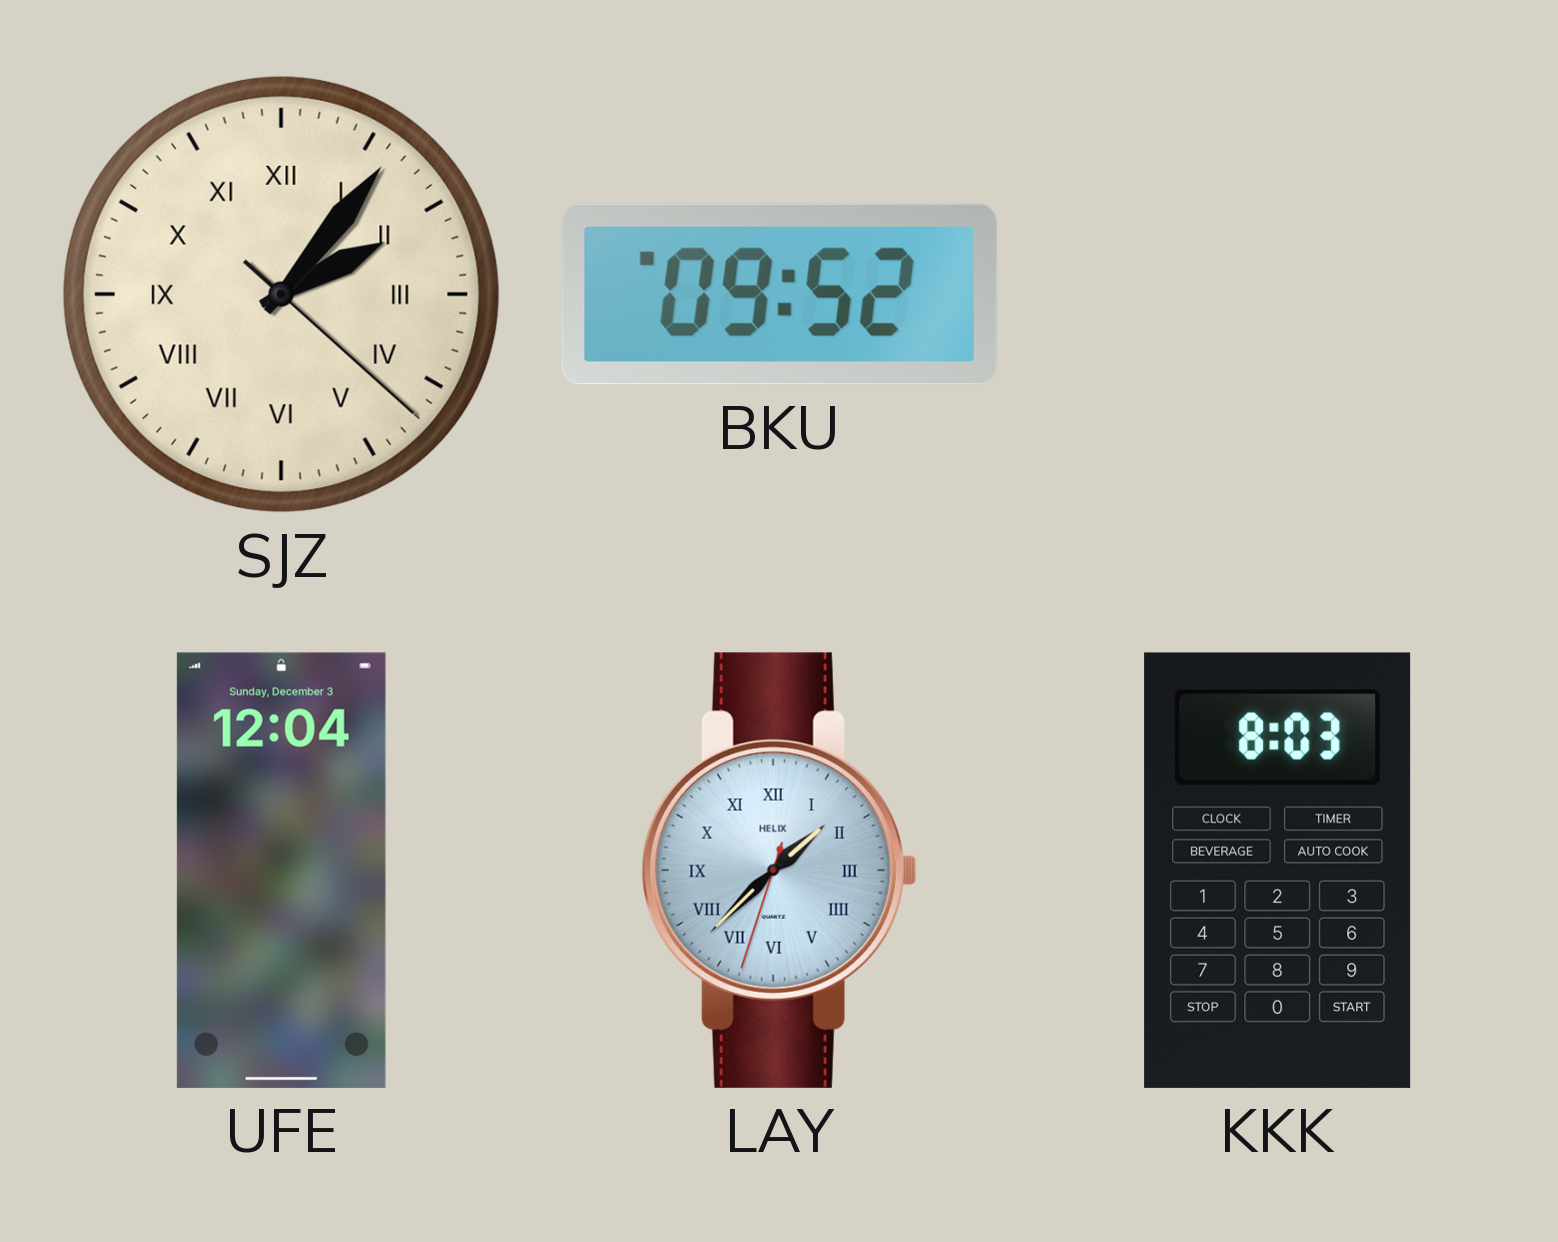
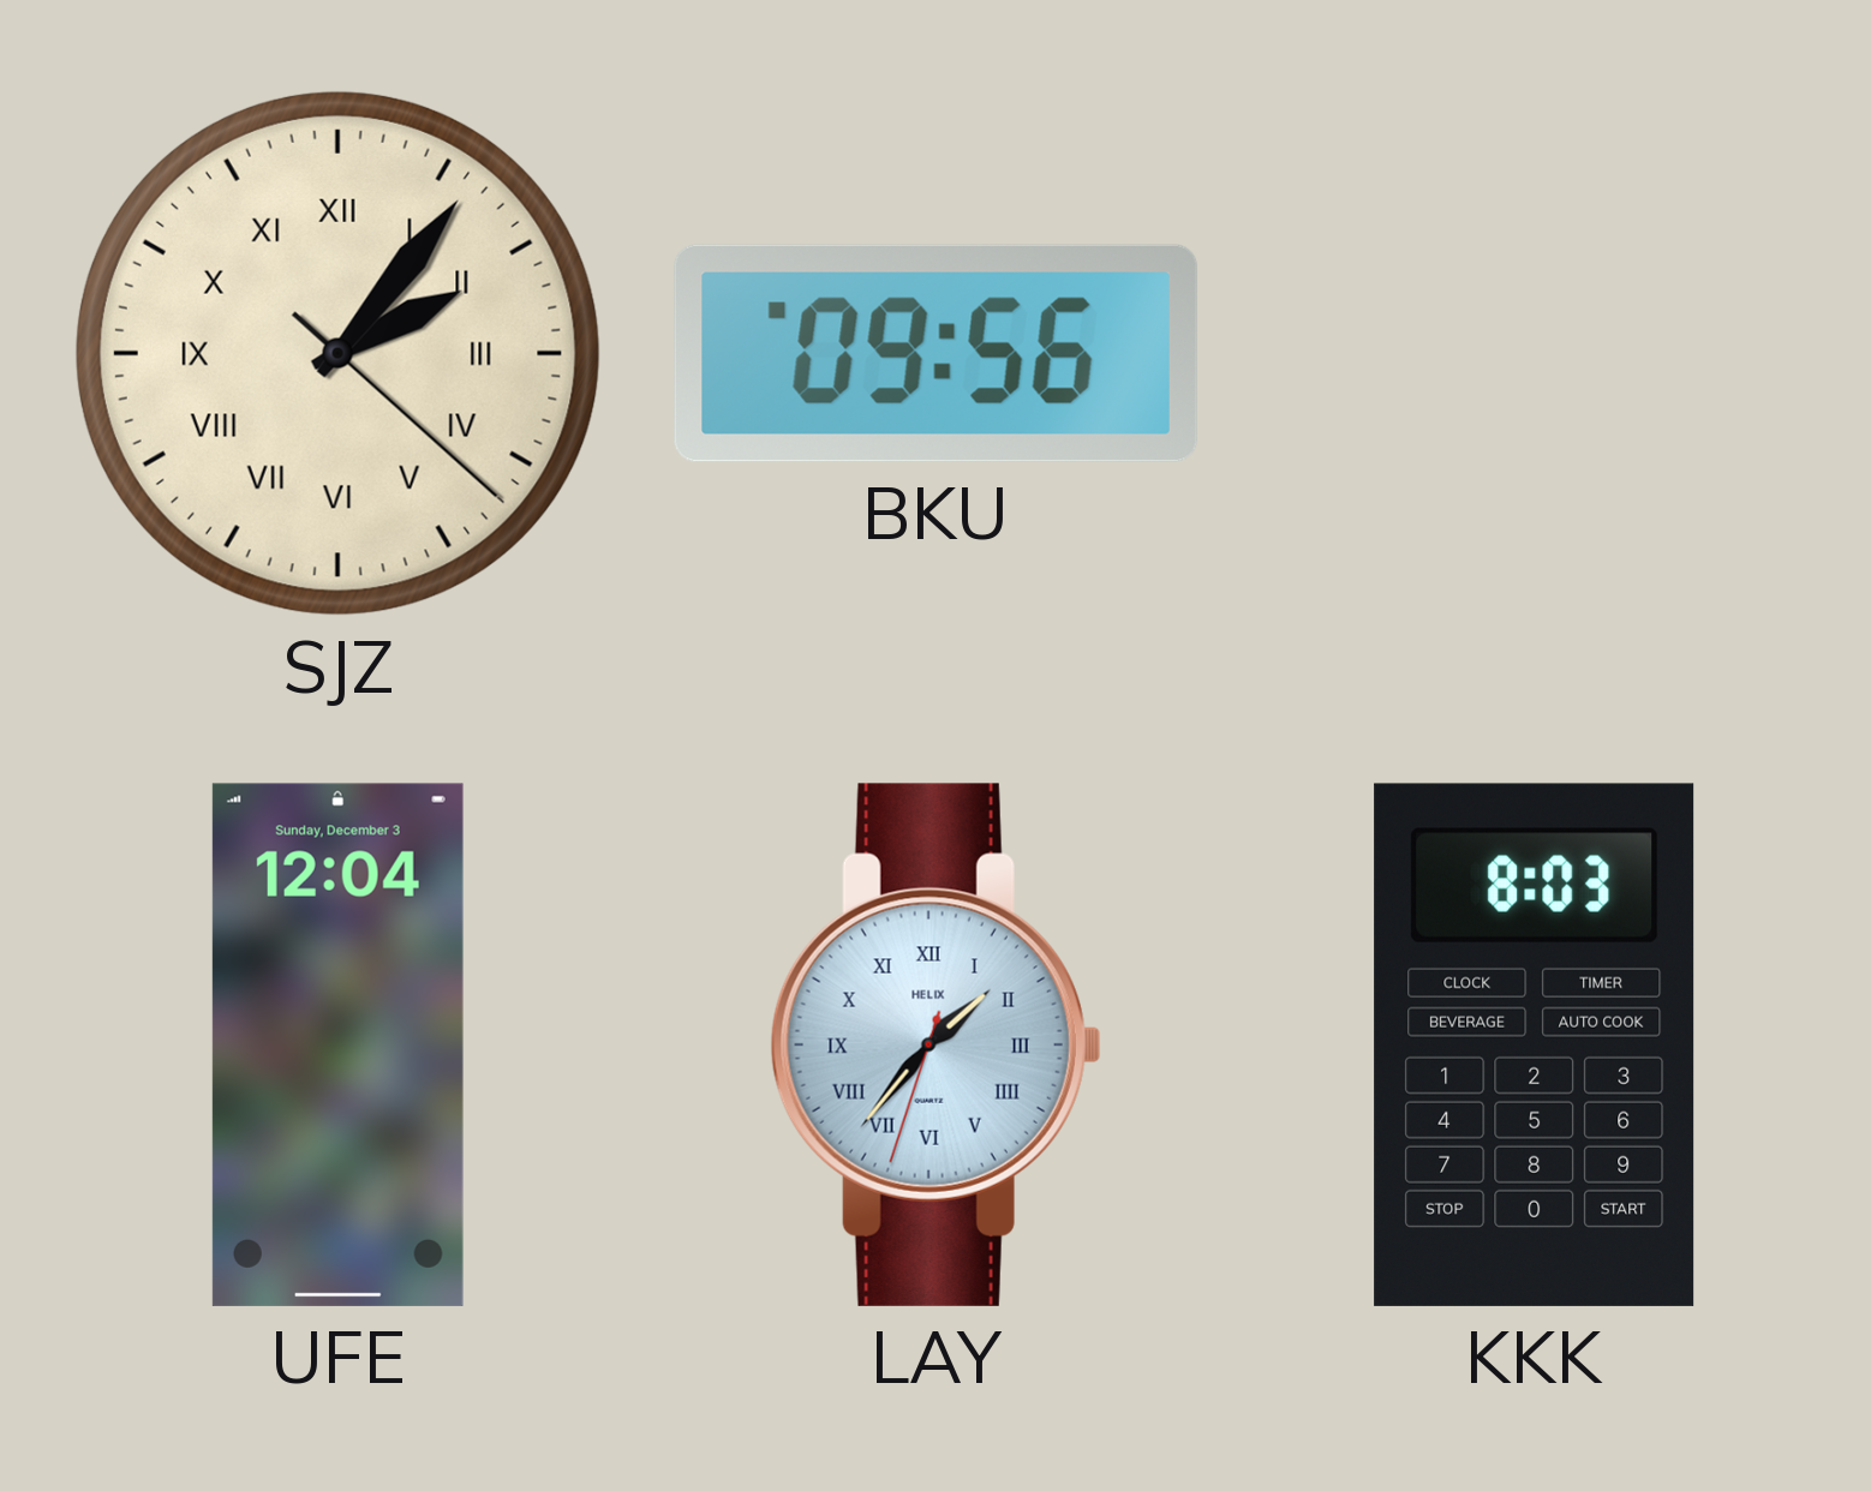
BKU: 09:52 -> 09:56 (935, 353)
LAY: 1:37 -> 1:36 (935, 1044)
